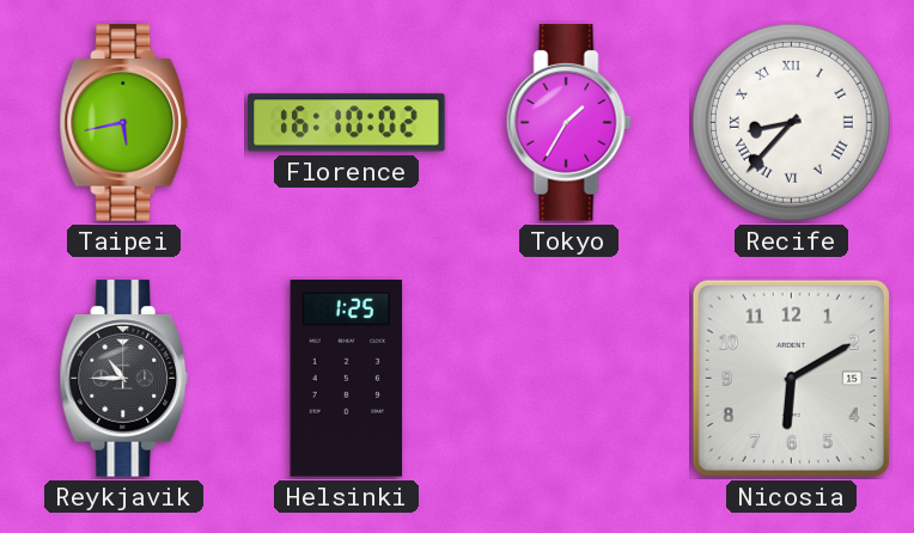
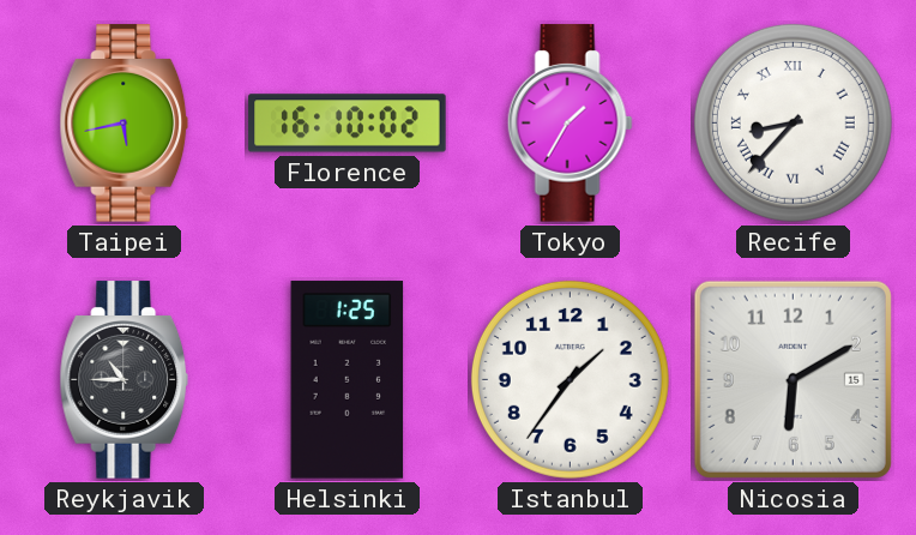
Istanbul: none -> 1:36 (570, 379)
